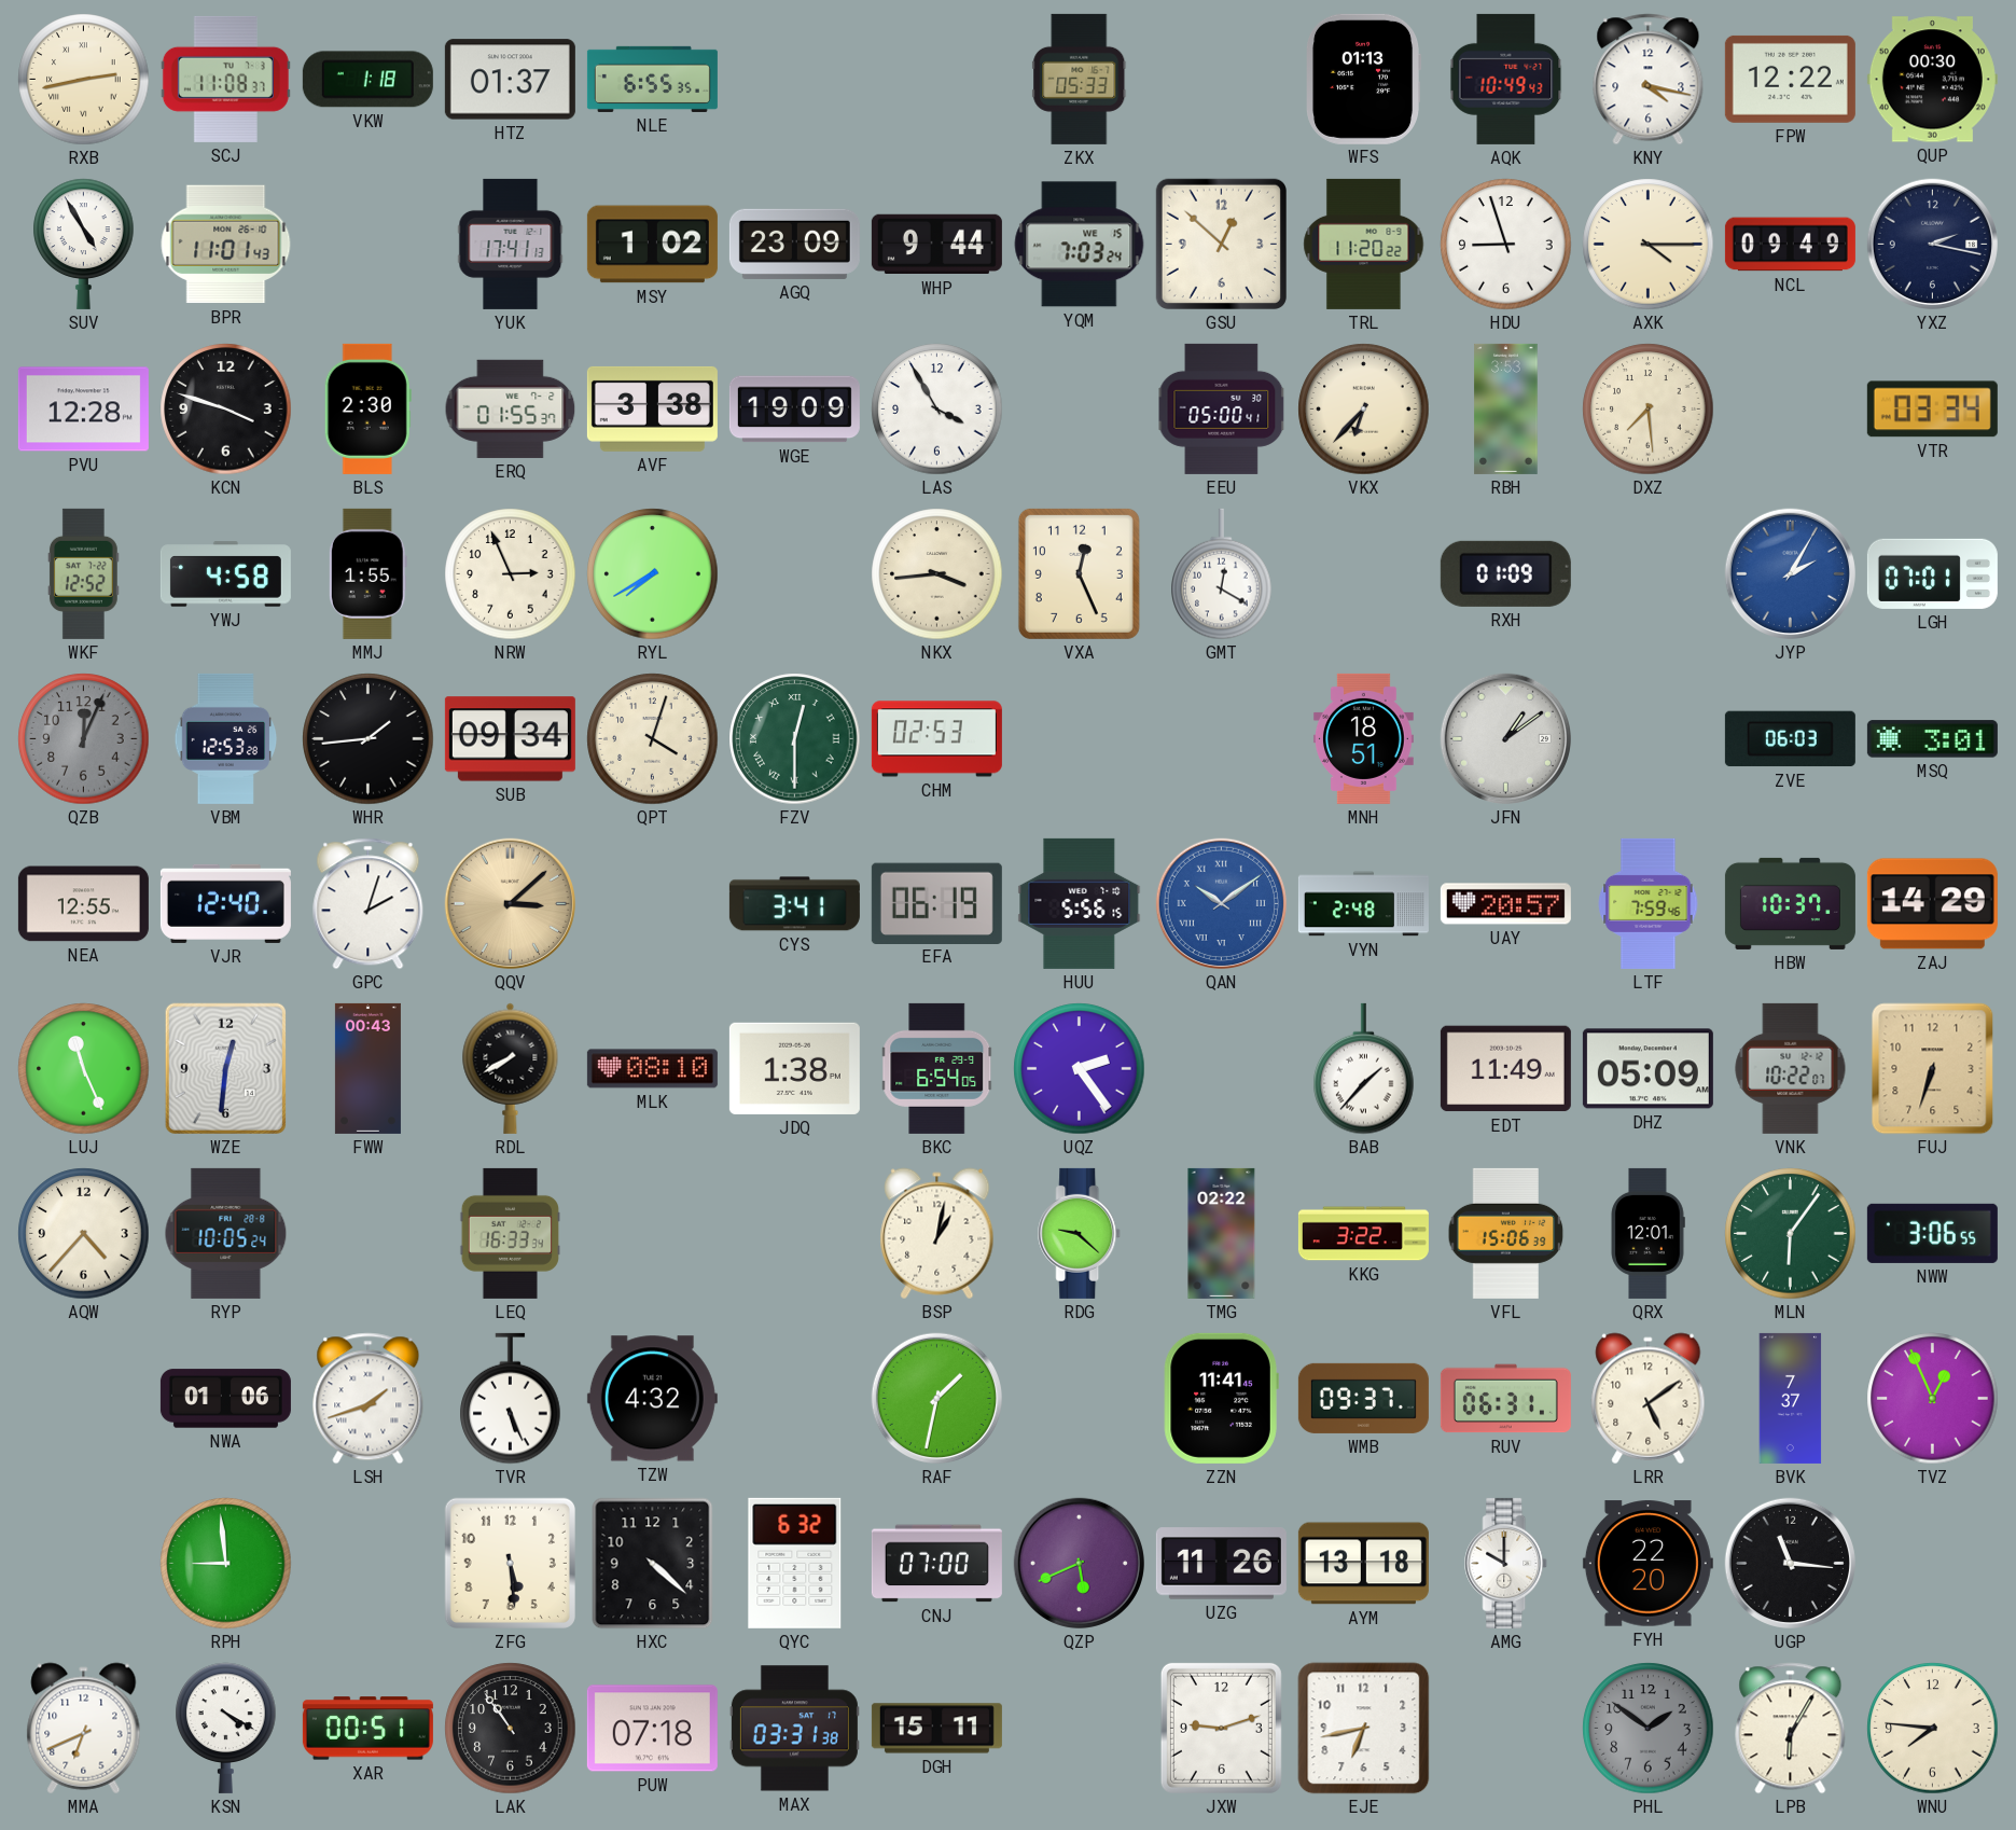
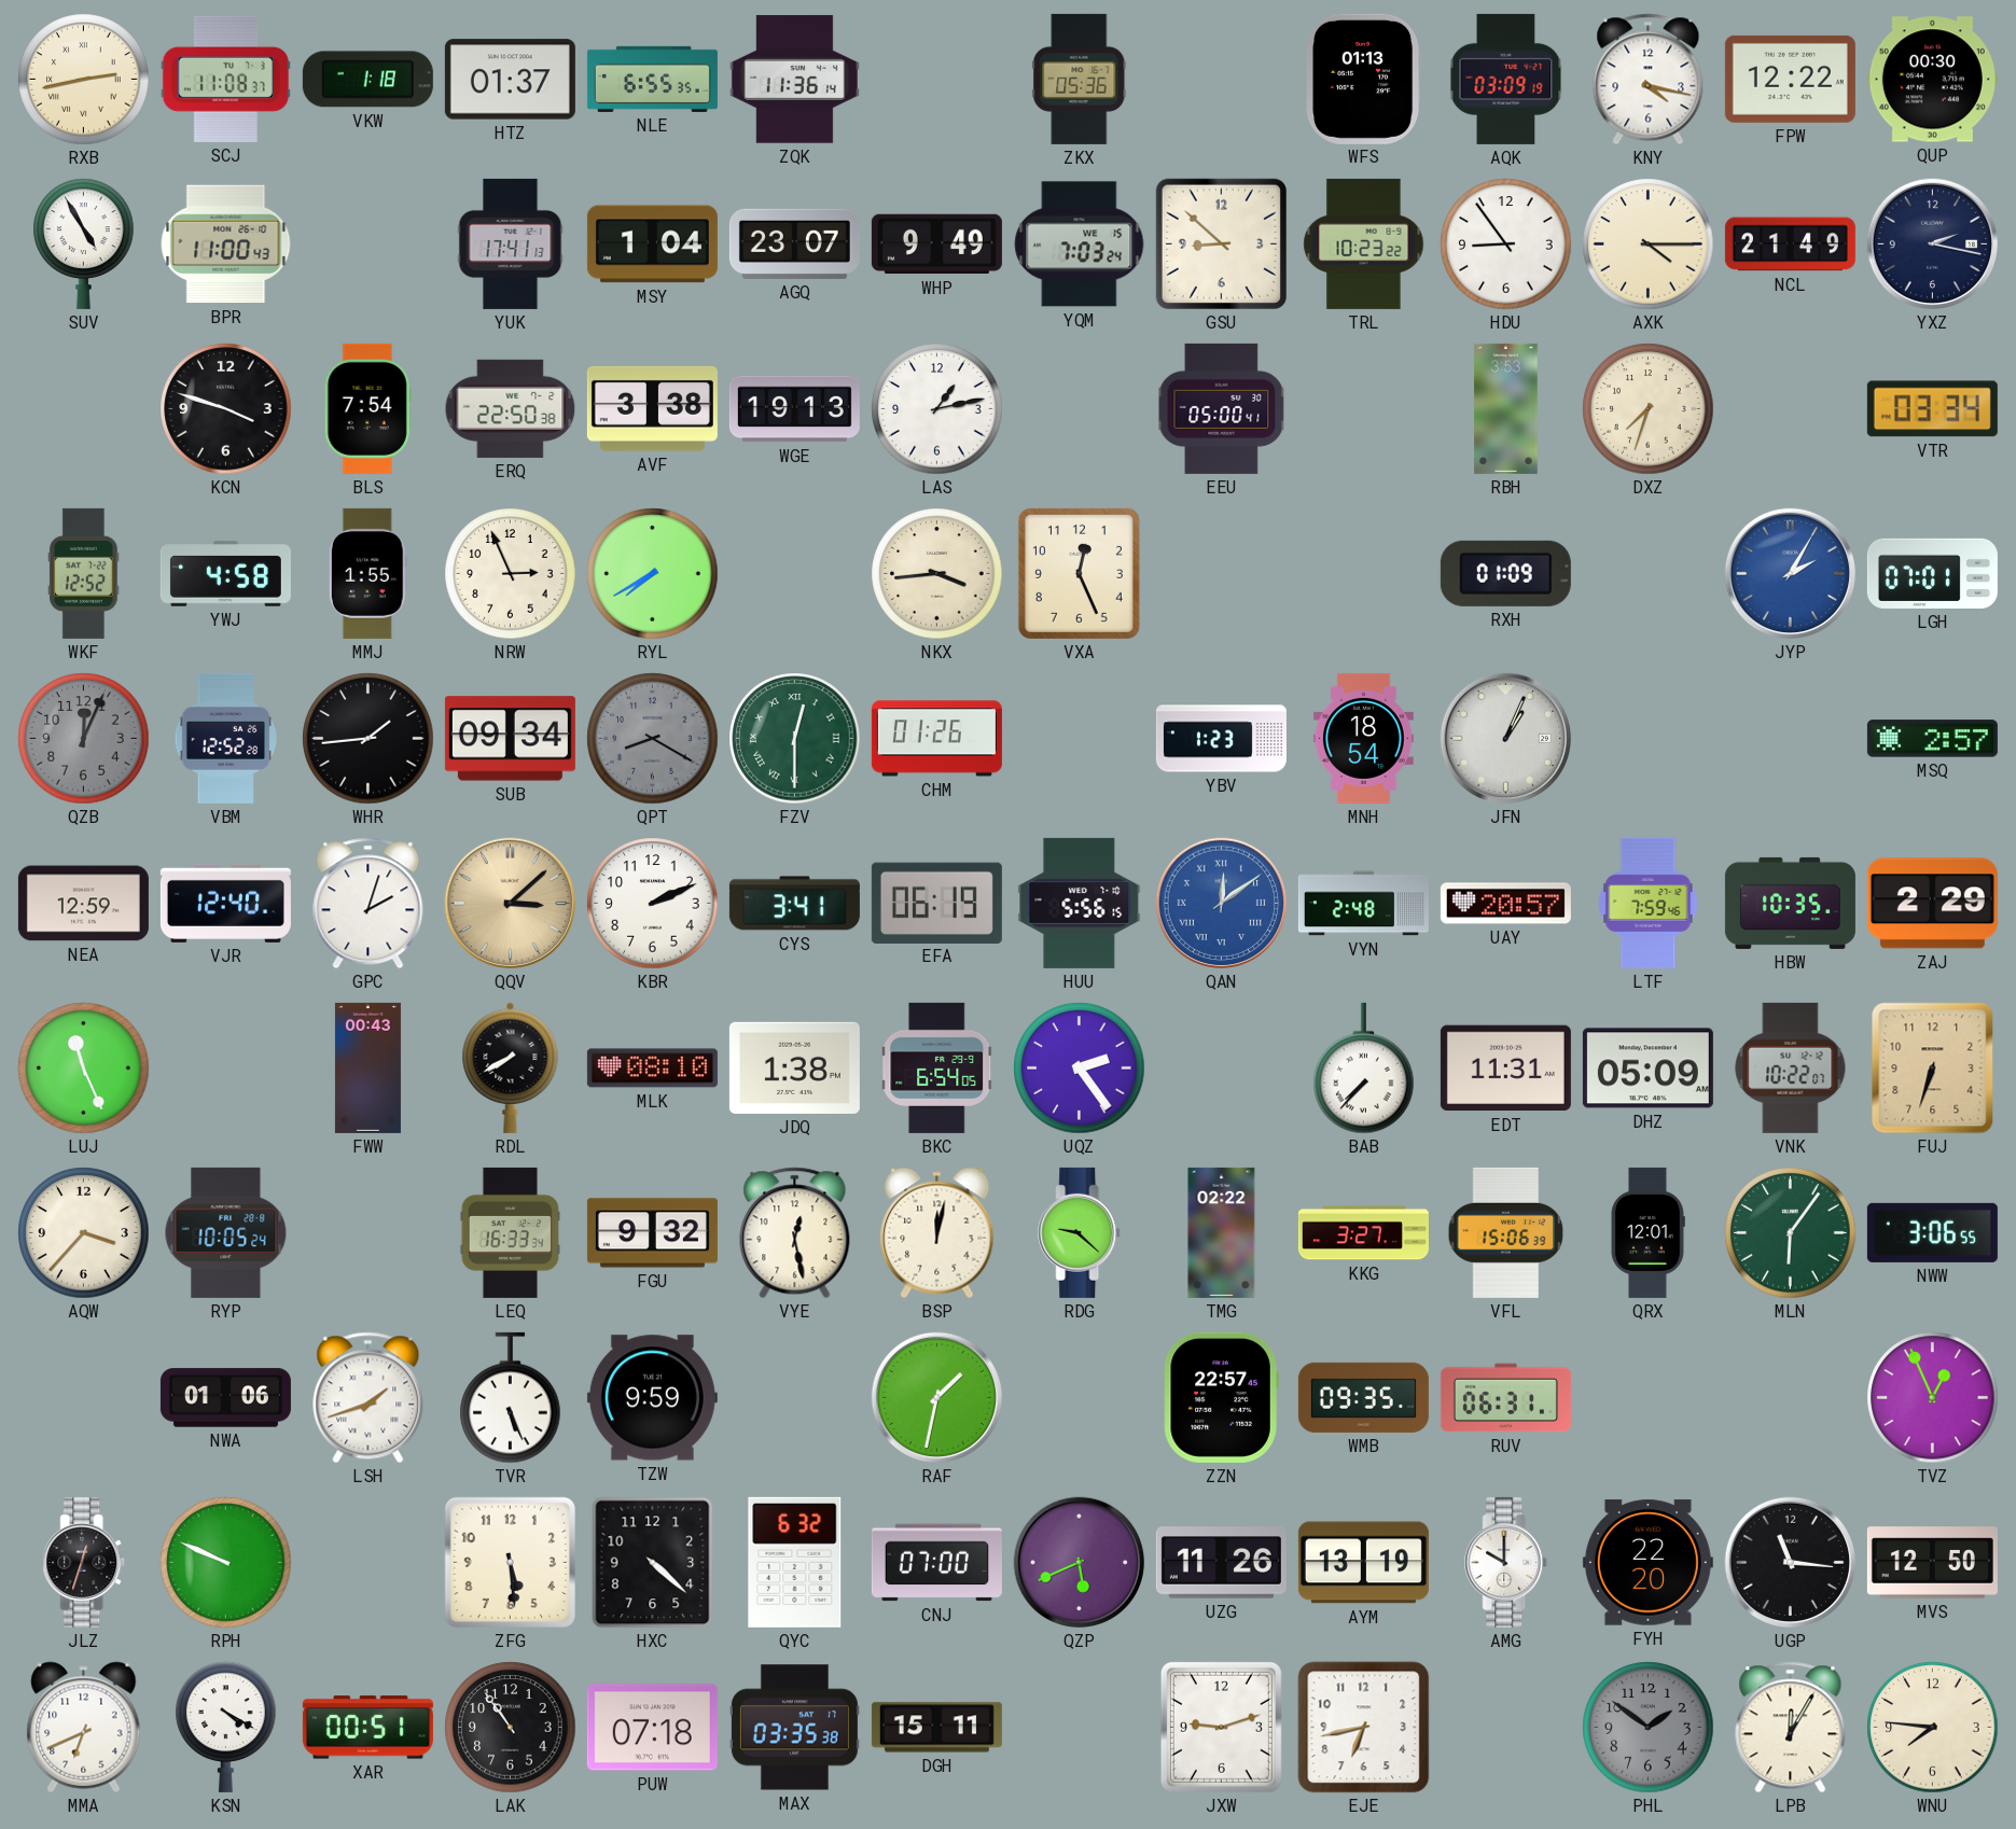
ZQK: none -> 11:36 (794, 80)
ZKX: 05:33 -> 05:36 (1080, 79)
AQK: 10:49 -> 03:09 (1506, 79)
BPR: 11:01 -> 11:00 (226, 245)
MSY: 1:02 -> 1:04 (652, 245)
AGQ: 23:09 -> 23:07 (794, 243)
WHP: 9:44 -> 9:49 (936, 245)
GSU: 12:52 -> 8:52 (1221, 243)
TRL: 11:20 -> 10:23 (1364, 243)
HDU: 8:57 -> 8:54 (1506, 245)
NCL: 09:49 -> 21:49 (1790, 245)
PVU: 12:28 -> none (83, 410)
BLS: 2:30 -> 7:54 (367, 408)
ERQ: 01:55 -> 22:50 (511, 408)
WGE: 19:09 -> 19:13 (794, 409)
LAS: 3:55 -> 1:13 (937, 409)
VKX: 6:37 -> none (1364, 410)
DXZ: 7:29 -> 7:33 (1649, 409)
GMT: 12:20 -> none (1222, 574)
VBM: 12:53 -> 12:52 (226, 738)
QPT: 4:03 -> 8:20 (653, 739)
QPT dial: cream -> grey (653, 739)
CHM: 02:53 -> 01:26 (936, 739)
YBV: none -> 1:23 (1221, 739)
MNH: 18:51 -> 18:54 (1363, 738)
JFN: 1:09 -> 1:04 (1505, 738)
ZVE: 06:03 -> none (1790, 739)
MSQ: 3:01 -> 2:57 (1932, 739)
NEA: 12:55 -> 12:59 (83, 904)
KBR: none -> 2:11 (653, 904)
QAN: 10:09 -> 12:09 (1221, 903)
HBW: 10:37 -> 10:35 (1790, 903)
ZAJ: 14:29 -> 2:29 (1932, 904)
WZE: 12:31 -> none (225, 1068)
BAB: 1:37 -> 7:37 (1364, 1069)
EDT: 11:49 -> 11:31 (1505, 1069)
AQW: 4:37 -> 3:37 (84, 1233)
FGU: none -> 9:32 (652, 1233)
VYE: none -> 12:28 (795, 1233)
BSP: 1:02 -> 12:02 (937, 1233)
KKG: 3:22 -> 3:27 (1363, 1233)
TZW: 4:32 -> 9:59 (652, 1398)
ZZN: 11:41 -> 22:57 (1221, 1397)
WMB: 09:37 -> 09:35 (1363, 1397)
LRR: 5:09 -> none (1649, 1399)
BVK: 7:37 -> none (1791, 1398)
JLZ: none -> 12:33 (84, 1562)
RPH: 8:59 -> 9:49 (226, 1563)
AYM: 13:18 -> 13:19 (1363, 1563)
MVS: none -> 12:50 (1932, 1563)
MAX: 03:31 -> 03:35 (794, 1728)
LPB: 6:05 -> 12:05 (1791, 1728)
